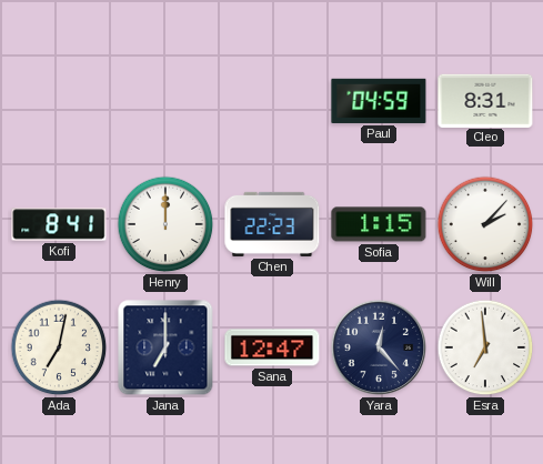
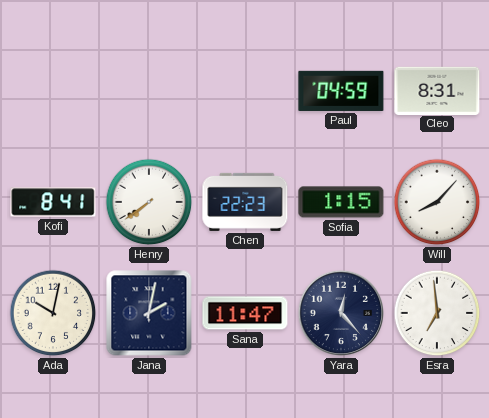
Henry: 12:00 -> 7:39 (149, 202)
Will: 2:07 -> 8:07 (437, 202)
Ada: 7:02 -> 10:02 (53, 313)
Jana: 7:00 -> 2:02 (149, 313)
Sana: 12:47 -> 11:47 (245, 313)
